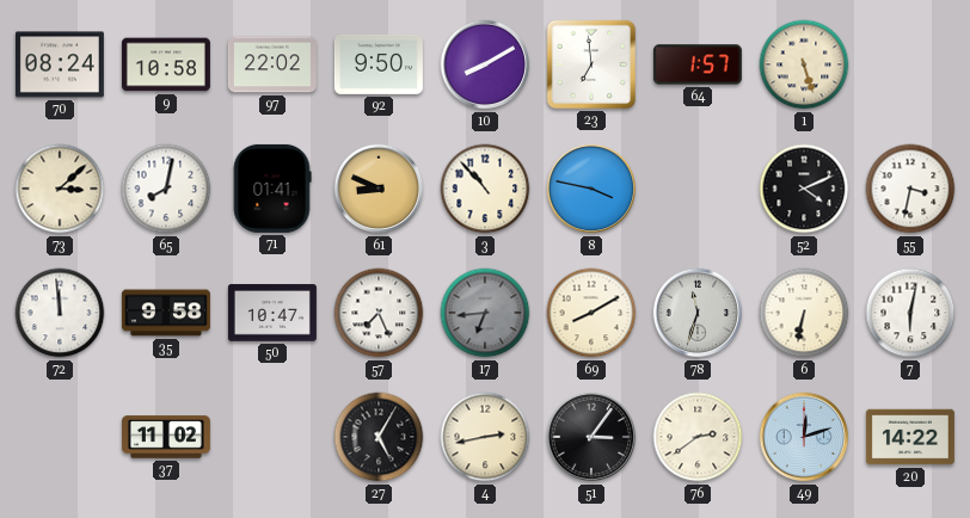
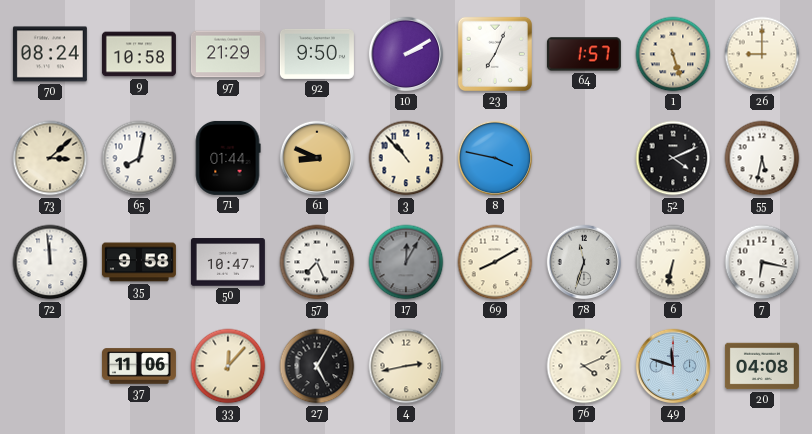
97: 22:02 -> 21:29 (228, 54)
10: 8:10 -> 2:10 (406, 54)
23: 6:59 -> 7:04 (495, 54)
26: none -> 9:00 (762, 54)
71: 01:41 -> 01:44 (228, 158)
55: 3:32 -> 5:32 (762, 158)
17: 6:44 -> 12:05 (406, 262)
7: 6:02 -> 6:17 (762, 262)
37: 11:02 -> 11:06 (139, 366)
33: none -> 12:07 (228, 366)
51: 3:06 -> none (591, 437)
76: 2:39 -> 4:11 (584, 366)
49: 12:12 -> 11:48 (673, 366)
20: 14:22 -> 04:08 (762, 366)
